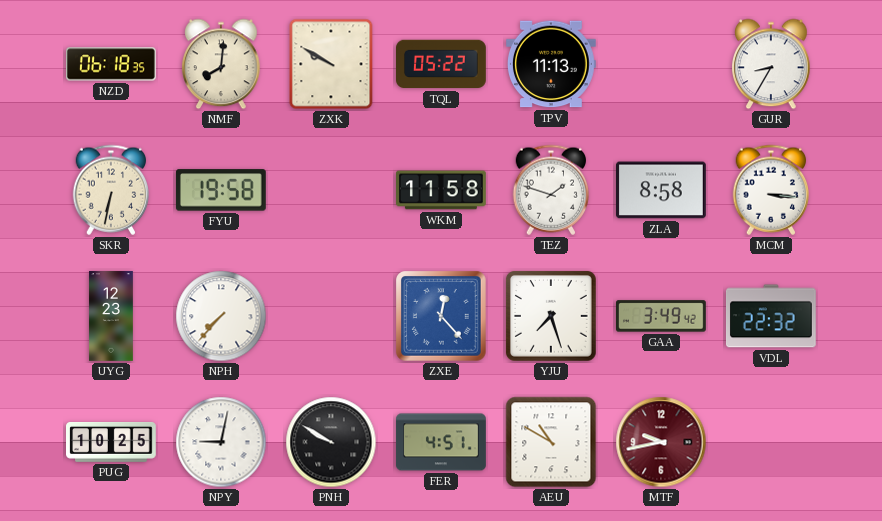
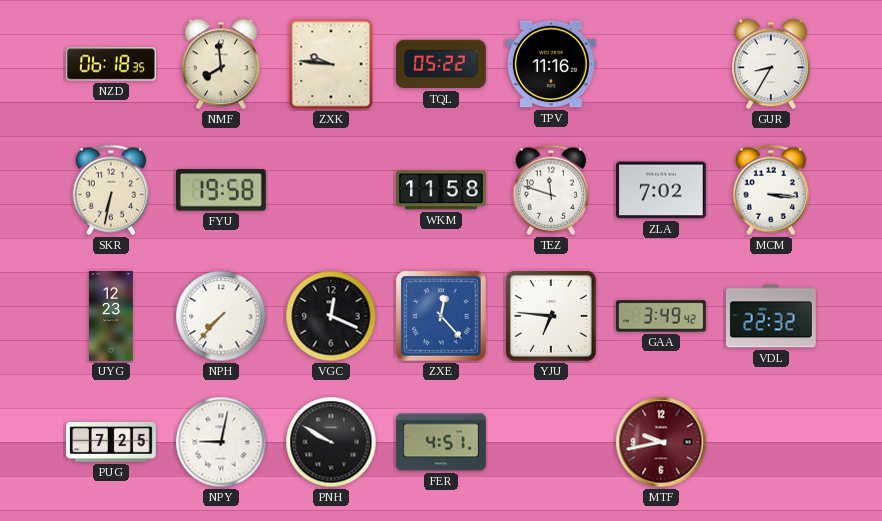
NMF: 8:01 -> 7:59 (221, 64)
ZXK: 9:50 -> 9:46 (331, 64)
TPV: 11:13 -> 11:16 (552, 64)
TEZ: 1:48 -> 11:48 (551, 190)
ZLA: 8:58 -> 7:02 (662, 190)
VGC: none -> 12:19 (331, 316)
YJU: 7:27 -> 6:46 (551, 316)
PUG: 10:25 -> 7:25 (112, 442)
AEU: 10:50 -> none (551, 442)
